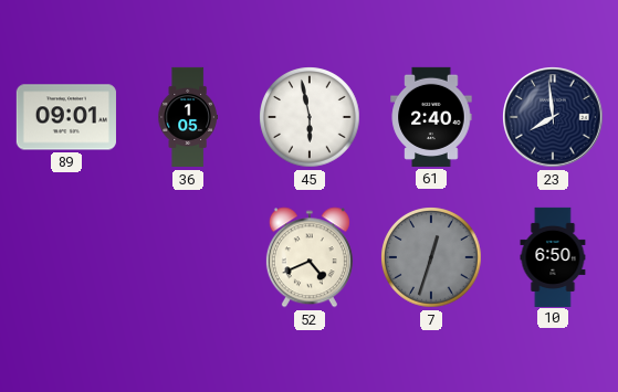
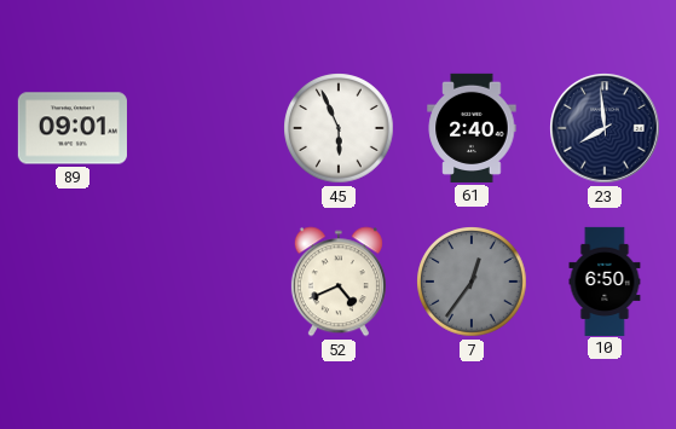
36: 1:05 -> none (188, 117)
45: 5:58 -> 5:56 (339, 128)
7: 12:33 -> 12:36 (472, 282)
